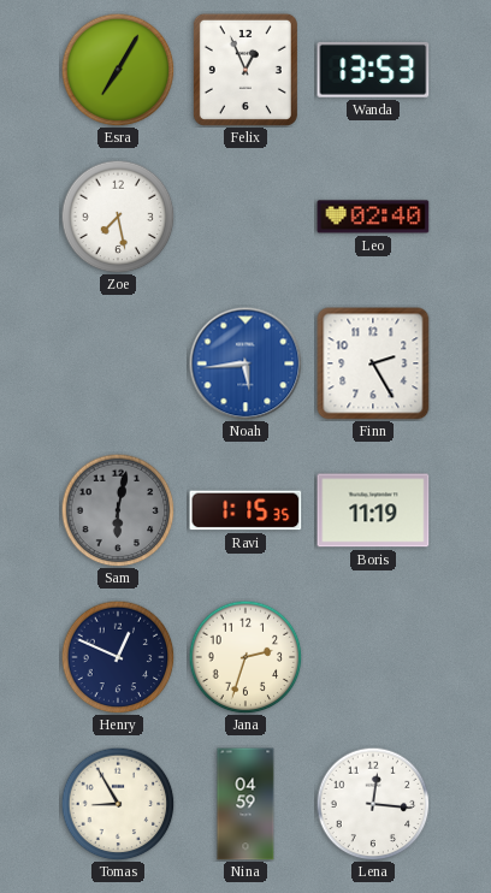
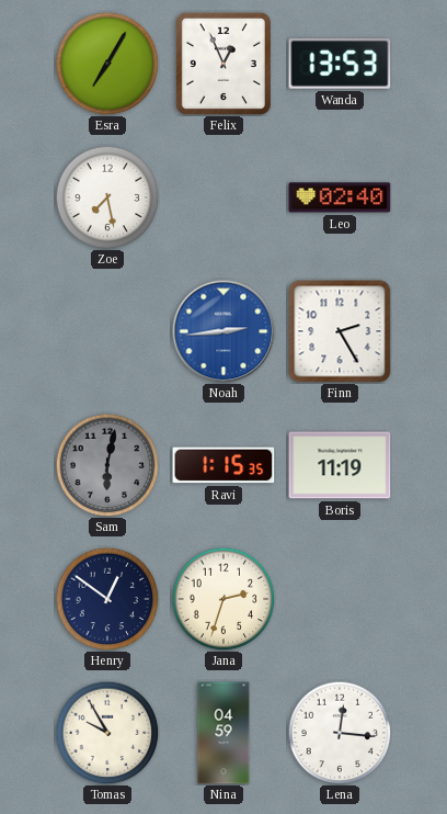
Noah: 5:44 -> 2:44 (224, 331)
Henry: 12:49 -> 12:51 (107, 599)
Tomas: 8:55 -> 9:55 (107, 733)
